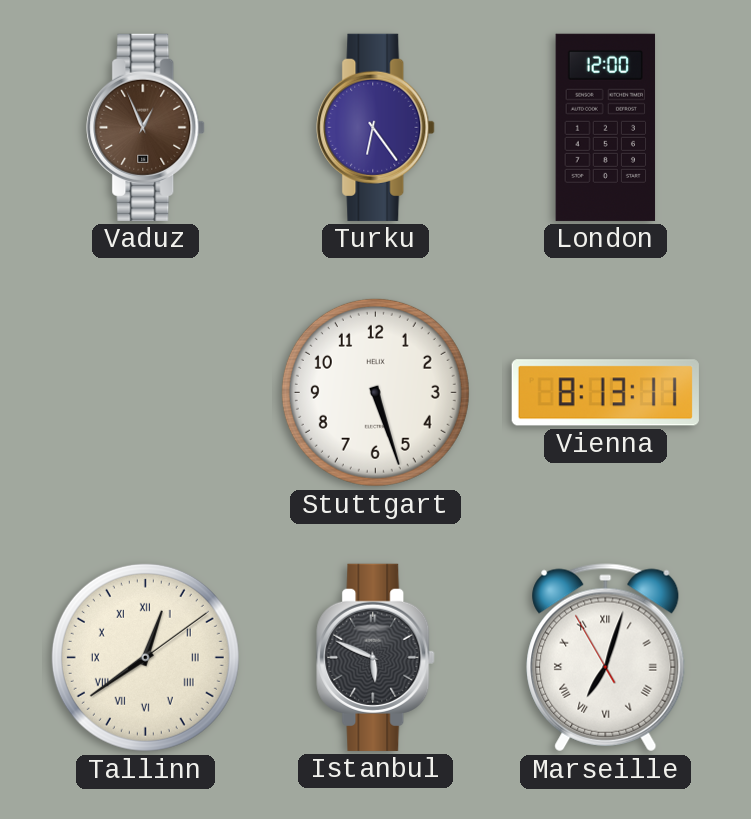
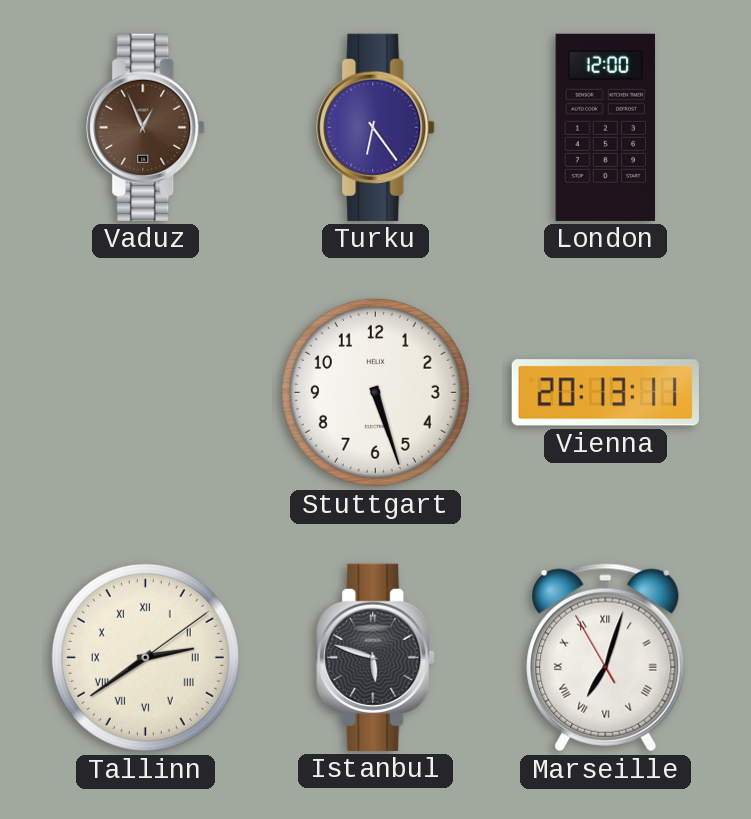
Vienna: 8:13 -> 20:13 (605, 393)
Tallinn: 12:39 -> 2:39 (145, 657)
Istanbul: 5:49 -> 5:48 (376, 657)
